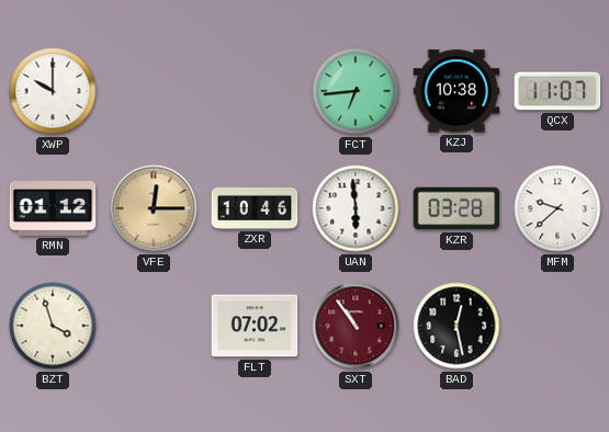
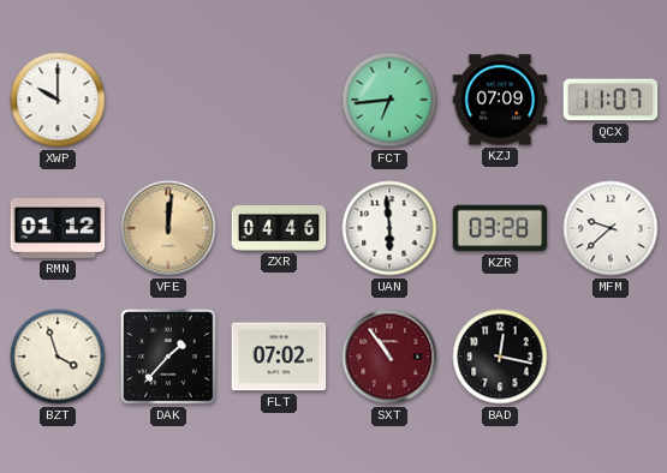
KZJ: 10:38 -> 07:09 (500, 100)
VFE: 12:15 -> 12:01 (168, 228)
ZXR: 10:46 -> 04:46 (279, 228)
DAK: none -> 1:37 (168, 357)
BAD: 12:28 -> 12:17 (500, 357)
